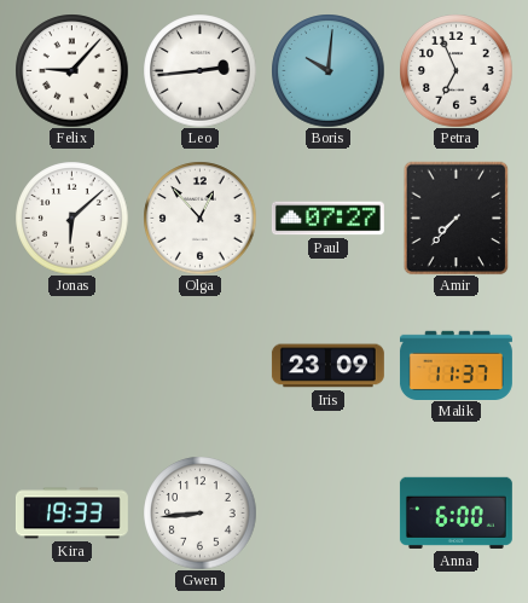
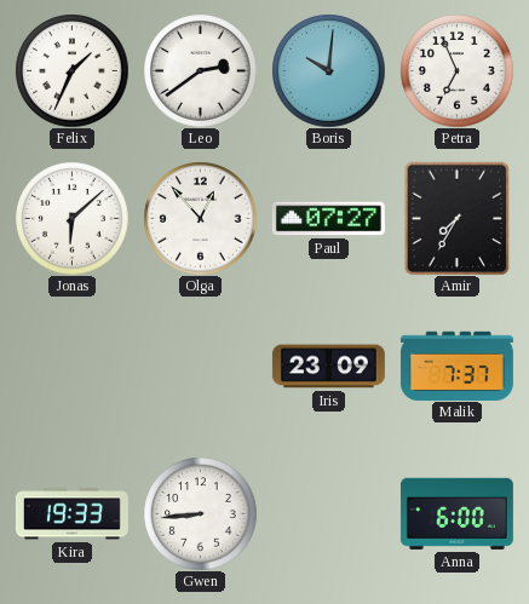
Felix: 9:07 -> 1:34 (71, 70)
Leo: 2:44 -> 2:39 (200, 70)
Amir: 7:37 -> 7:35 (458, 218)
Malik: 11:37 -> 7:37 (456, 366)
